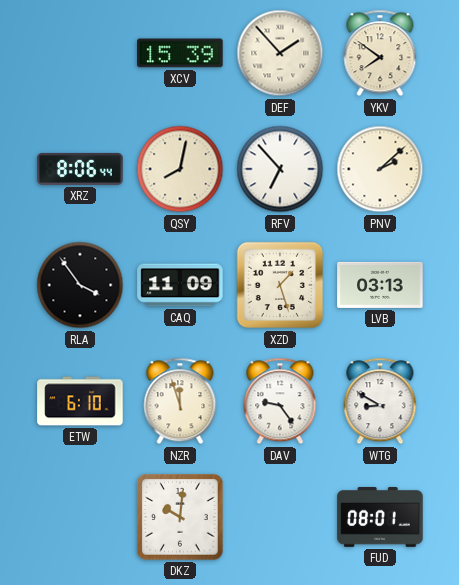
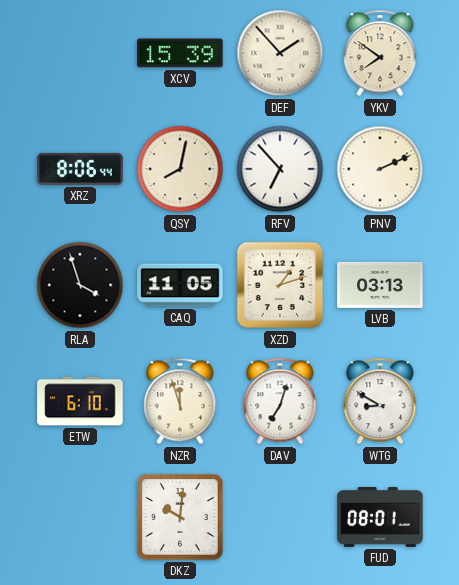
PNV: 2:08 -> 2:11 (380, 169)
RLA: 3:54 -> 3:57 (80, 285)
CAQ: 11:09 -> 11:05 (180, 285)
XZD: 1:27 -> 1:12 (280, 285)
DAV: 9:24 -> 7:03 (280, 401)
